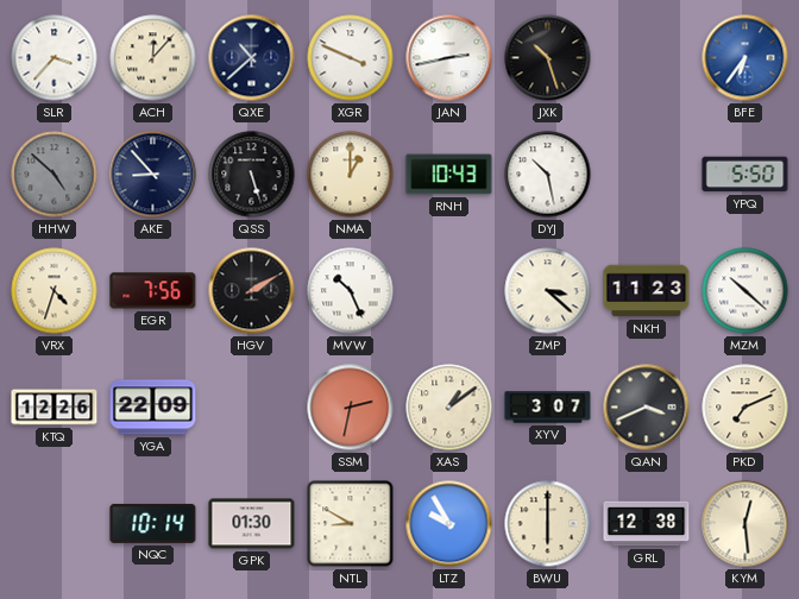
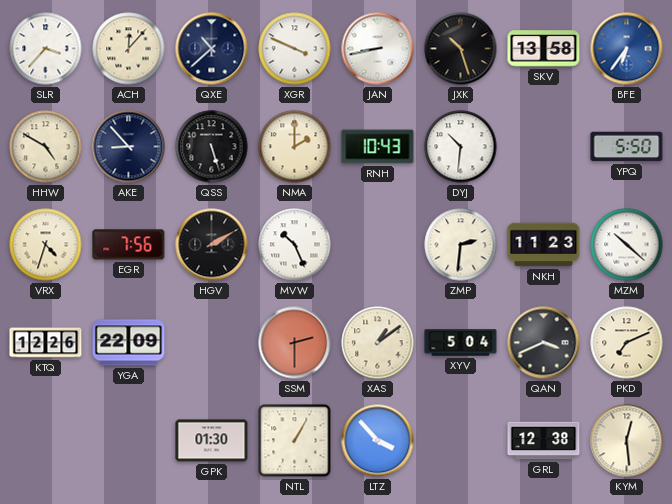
JAN: 2:43 -> 8:43 (378, 49)
SKV: none -> 13:58 (544, 49)
HHW: 4:52 -> 4:50 (46, 147)
HHW dial: grey -> cream (46, 147)
NMA: 1:00 -> 2:00 (295, 147)
DYJ: 10:28 -> 10:31 (461, 147)
ZMP: 3:22 -> 2:31 (461, 245)
SSM: 2:32 -> 2:30 (295, 343)
XYV: 3:07 -> 5:04 (461, 343)
NQC: 10:14 -> none (153, 523)
NTL: 8:50 -> 1:05 (295, 441)
LTZ: 9:55 -> 3:53 (378, 441)
BWU: 6:00 -> none (548, 524)
